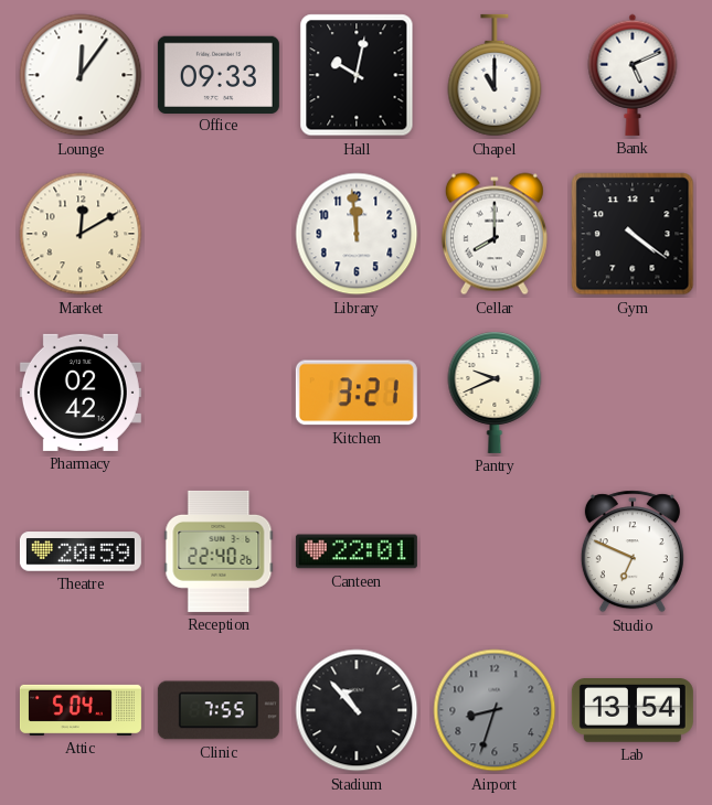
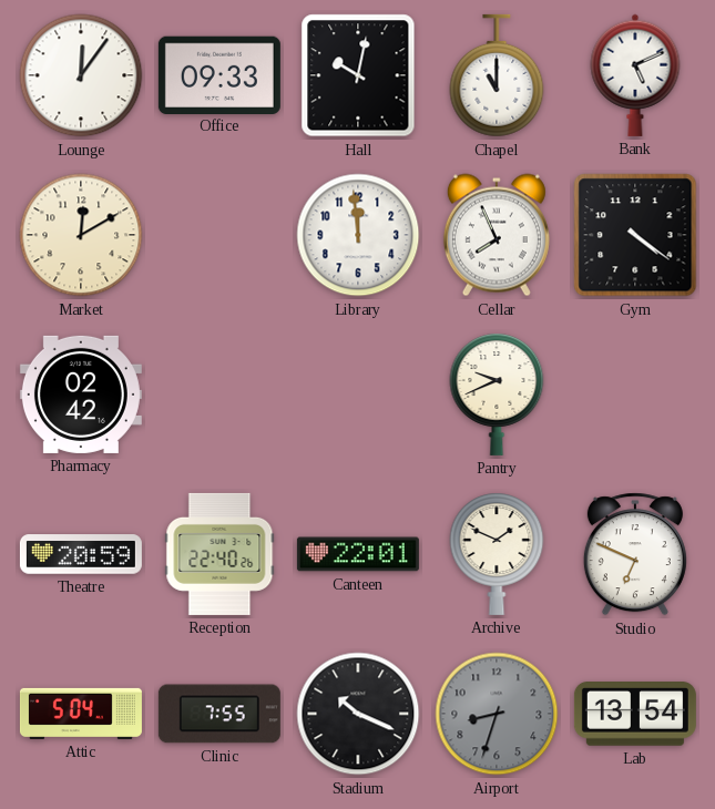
Cellar: 8:00 -> 7:56 (497, 235)
Kitchen: 3:21 -> none (357, 393)
Archive: none -> 1:49 (497, 554)
Stadium: 10:53 -> 10:19 (358, 714)
